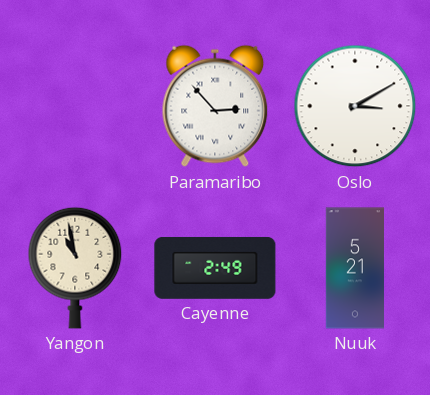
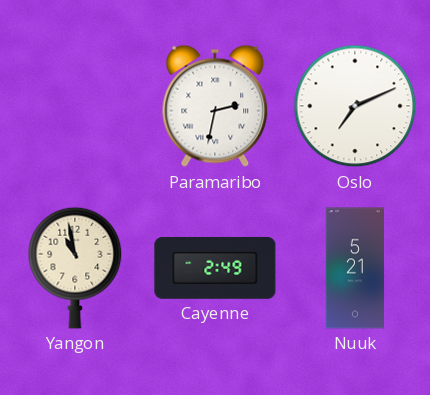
Paramaribo: 2:53 -> 2:32 (215, 106)
Oslo: 3:10 -> 7:11 (355, 106)
